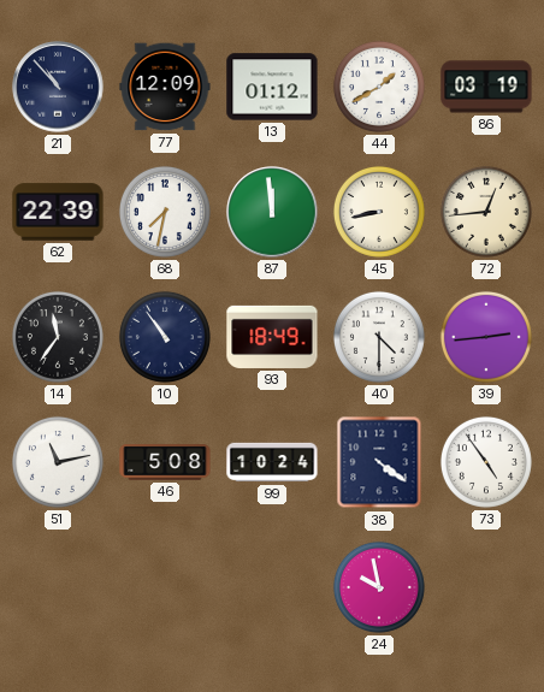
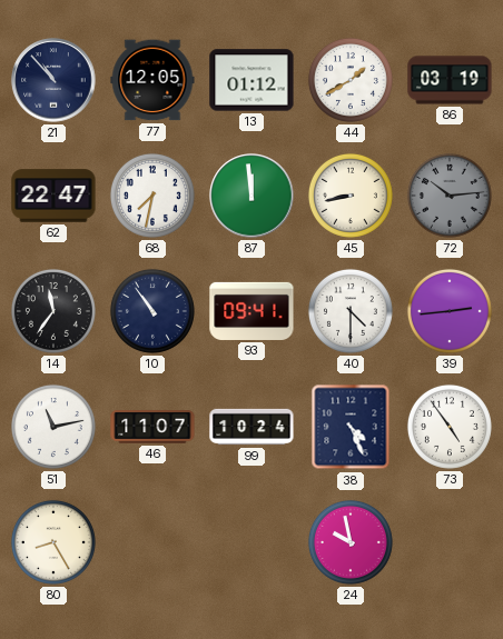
77: 12:09 -> 12:05 (152, 80)
62: 22:39 -> 22:47 (53, 196)
72: 12:44 -> 10:14 (450, 196)
72 dial: cream -> grey (450, 196)
93: 18:49 -> 09:41 (251, 311)
46: 5:08 -> 11:07 (152, 427)
38: 4:21 -> 4:26 (351, 427)
80: none -> 8:25 (53, 542)
